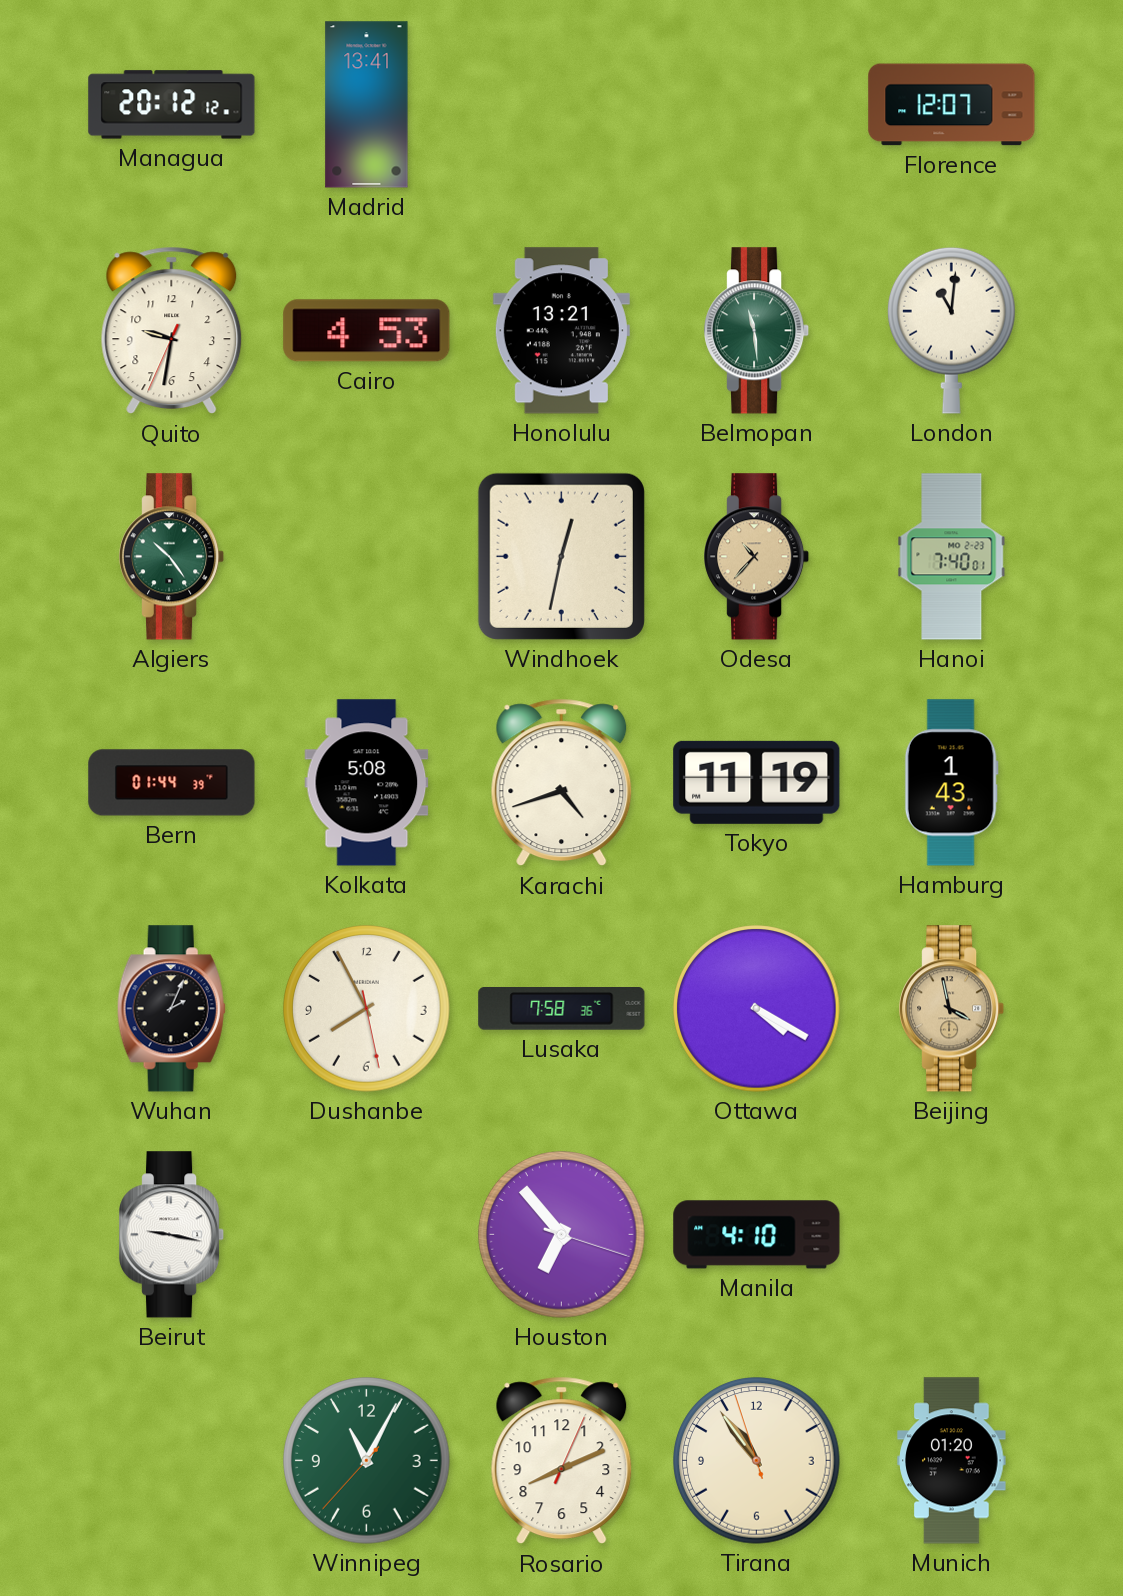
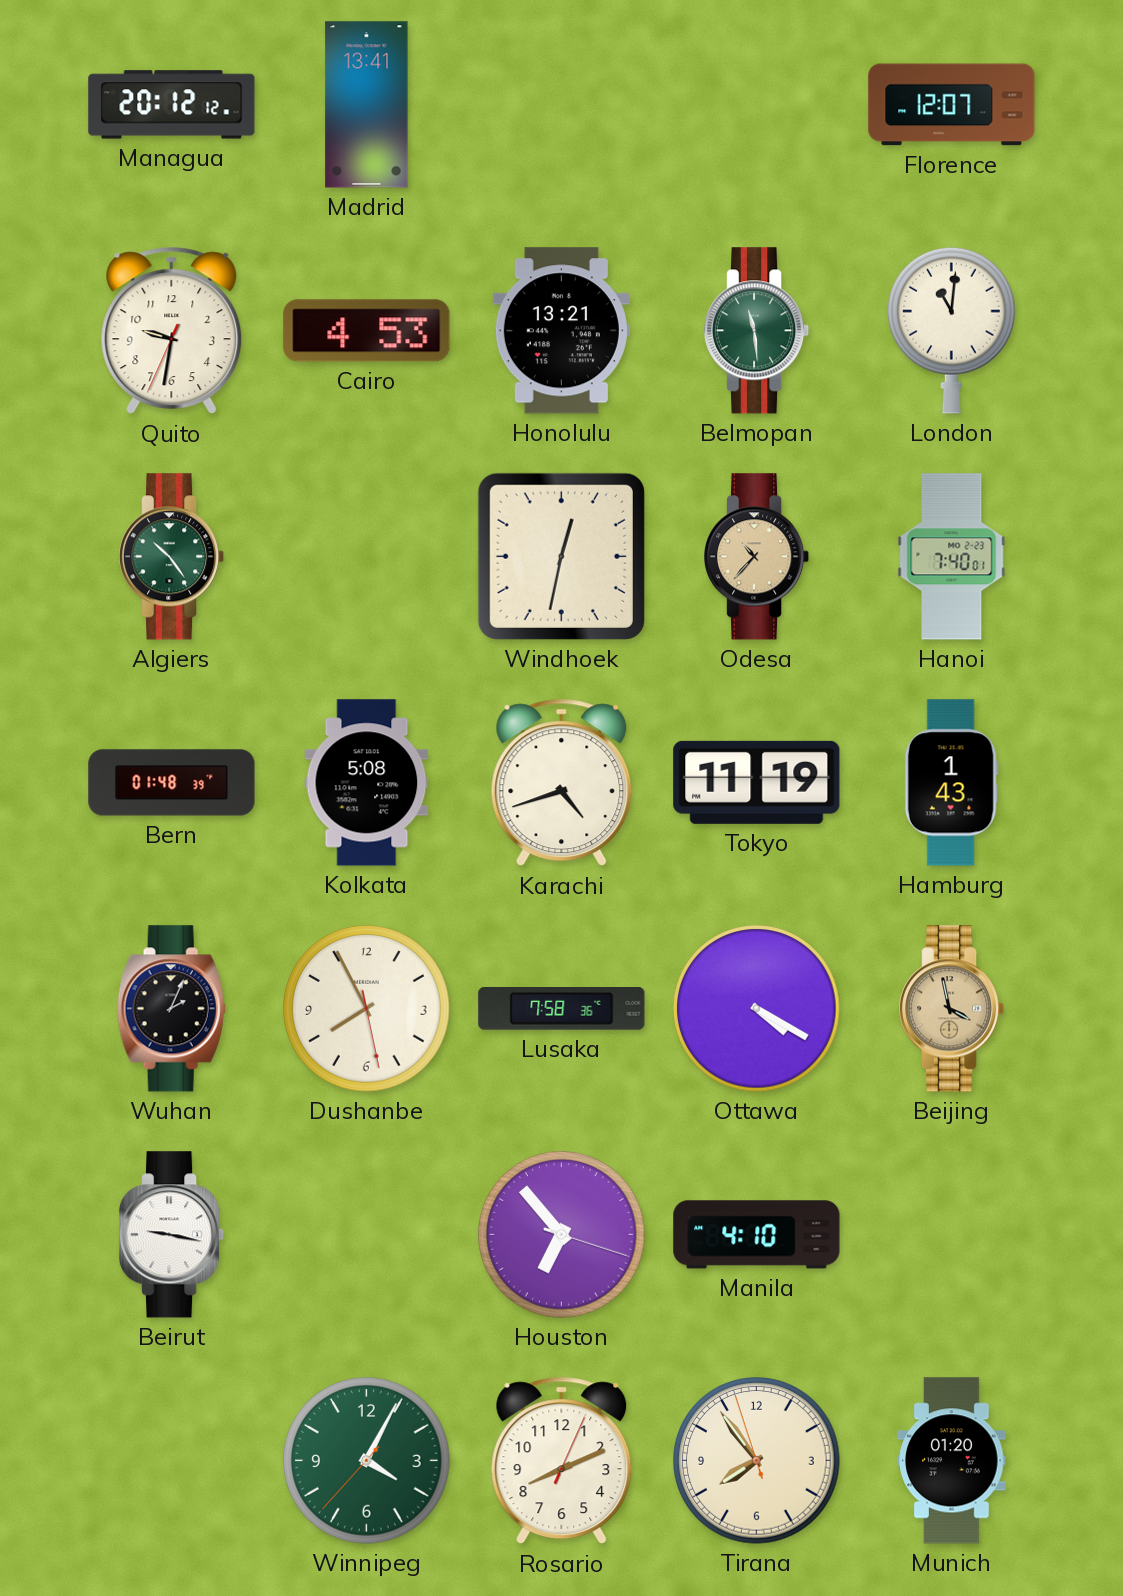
Bern: 01:44 -> 01:48 (172, 783)
Winnipeg: 11:04 -> 4:04 (367, 1461)
Tirana: 10:53 -> 7:53 (757, 1461)
